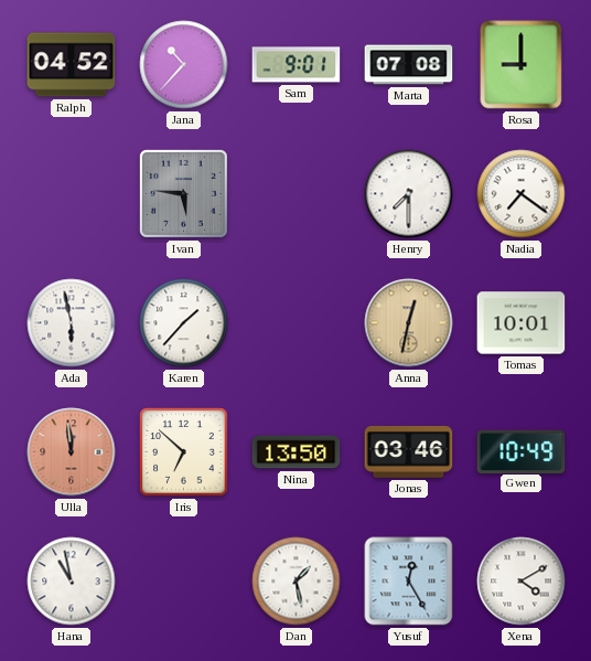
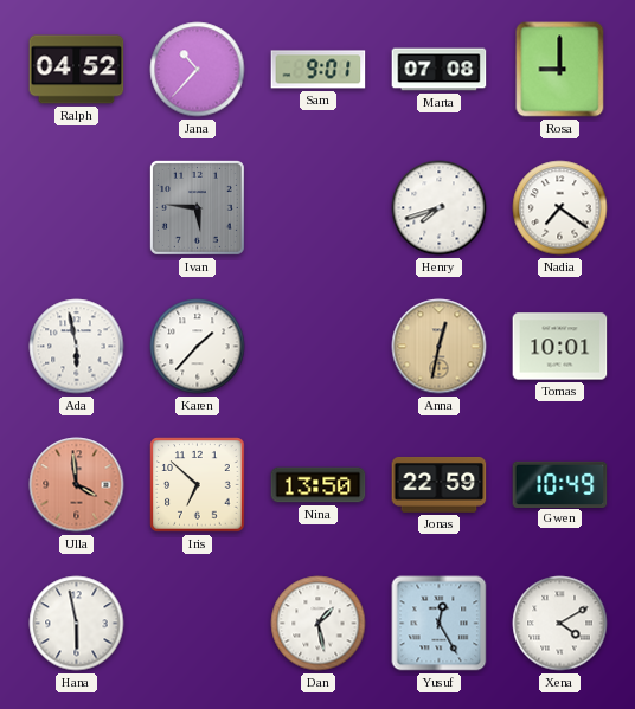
Henry: 7:30 -> 7:42 (440, 208)
Ulla: 11:59 -> 3:59 (77, 485)
Jonas: 03:46 -> 22:59 (440, 484)
Hana: 10:58 -> 5:58 (77, 624)
